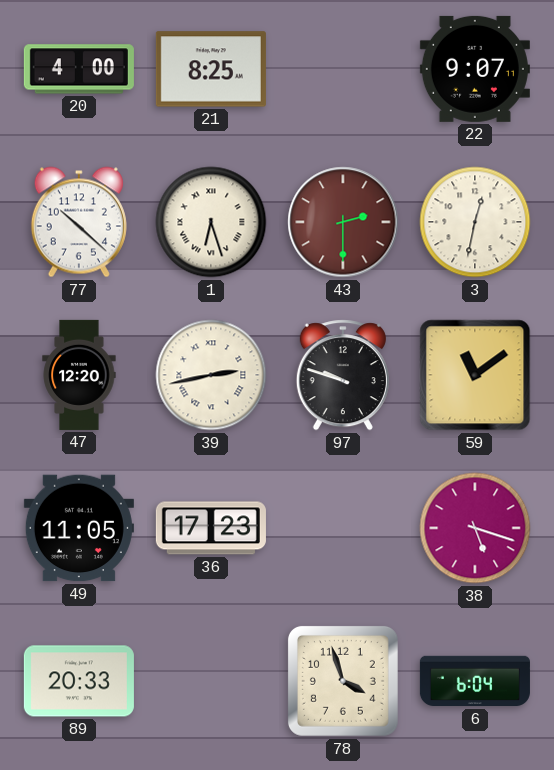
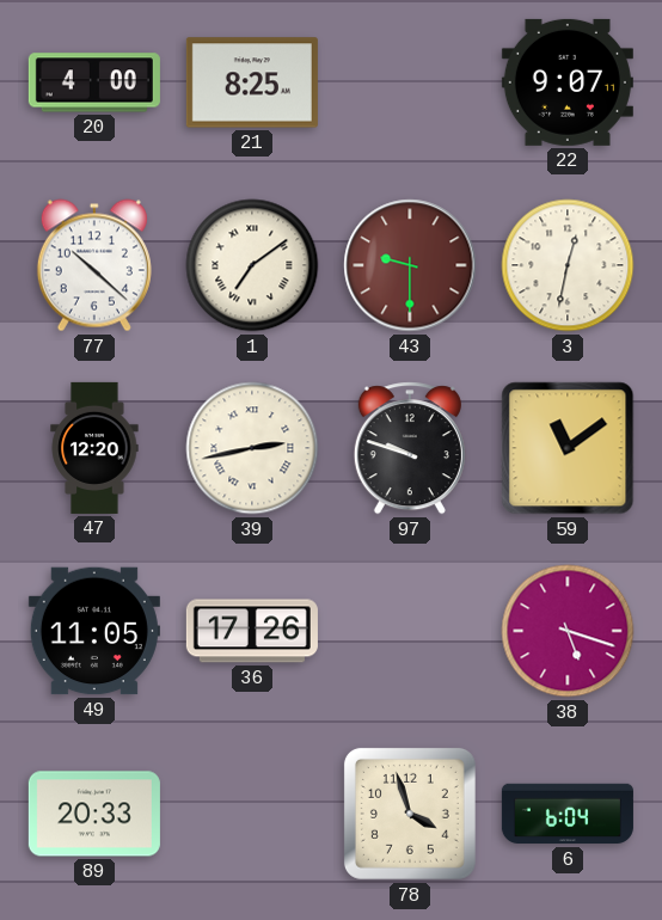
1: 6:27 -> 7:09 (252, 265)
43: 2:30 -> 9:30 (410, 265)
36: 17:23 -> 17:26 (252, 631)
